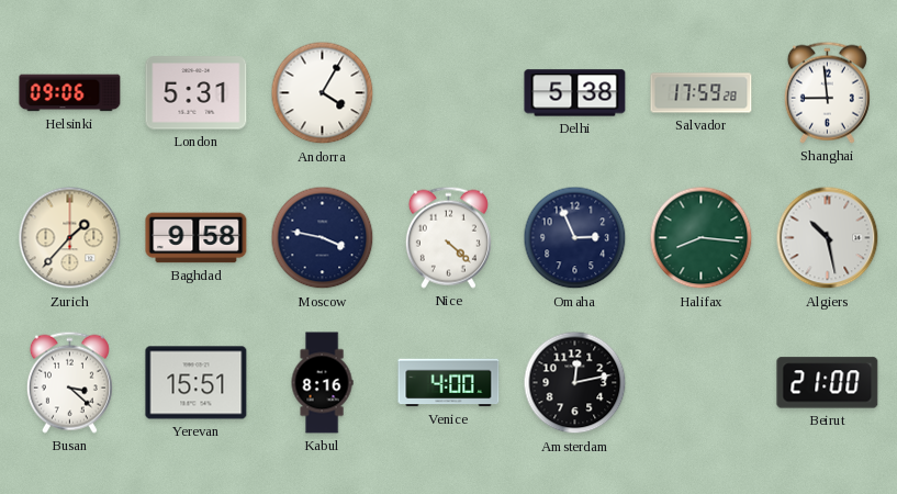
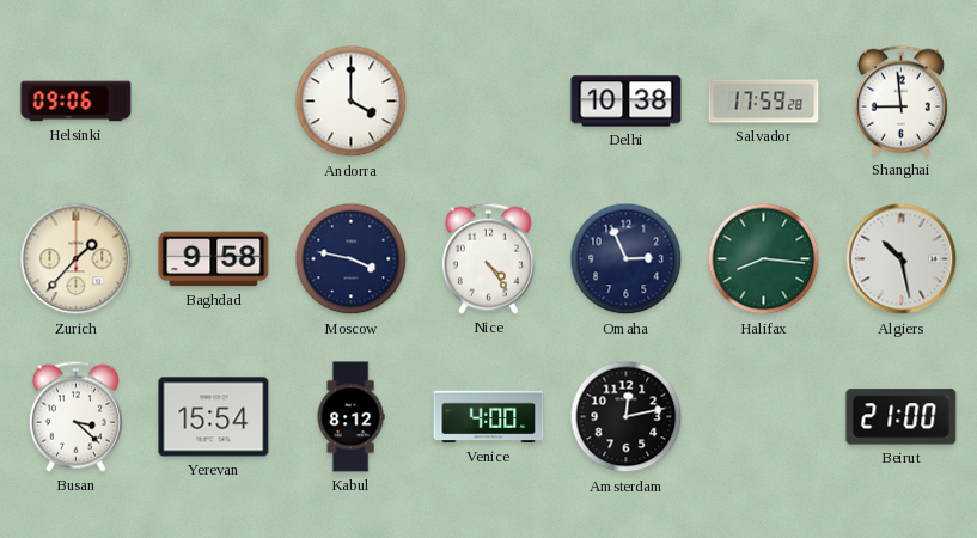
London: 5:31 -> none (197, 93)
Andorra: 4:05 -> 4:00 (352, 102)
Delhi: 5:38 -> 10:38 (627, 102)
Nice: 4:22 -> 4:24 (488, 258)
Yerevan: 15:51 -> 15:54 (214, 417)
Kabul: 8:16 -> 8:12 (350, 417)
